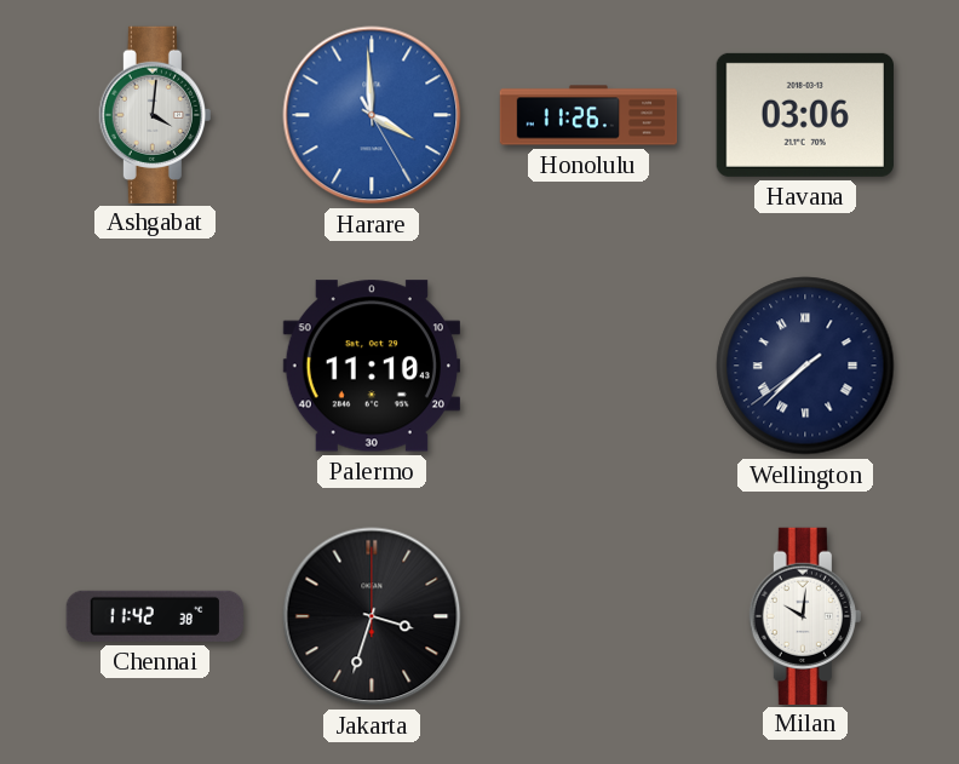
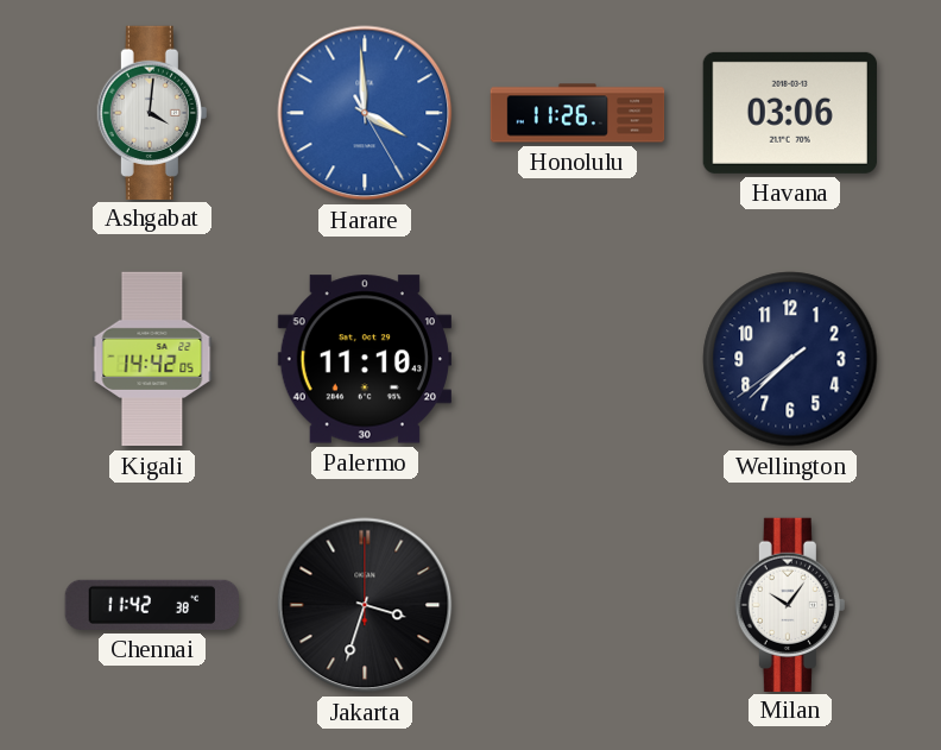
Kigali: none -> 14:42 (152, 359)
Wellington numerals: Roman -> Arabic (790, 359)
Milan: 10:01 -> 10:06 (790, 604)
